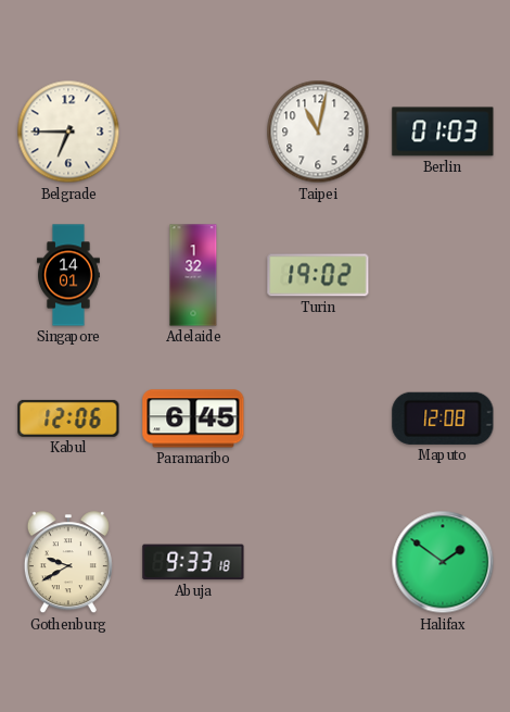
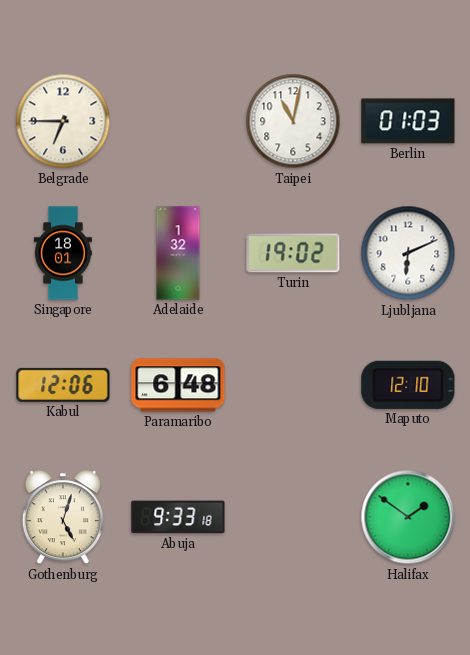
Singapore: 14:01 -> 18:01 (63, 253)
Ljubljana: none -> 6:11 (408, 253)
Paramaribo: 6:45 -> 6:48 (178, 385)
Maputo: 12:08 -> 12:10 (408, 385)
Gothenburg: 9:40 -> 5:03 (63, 518)
